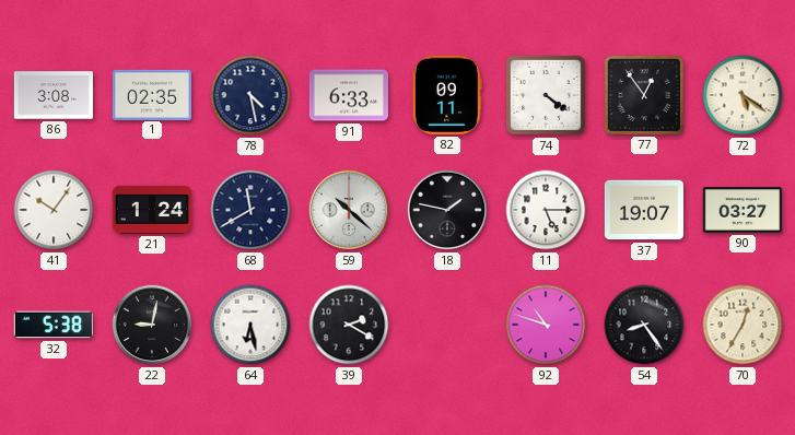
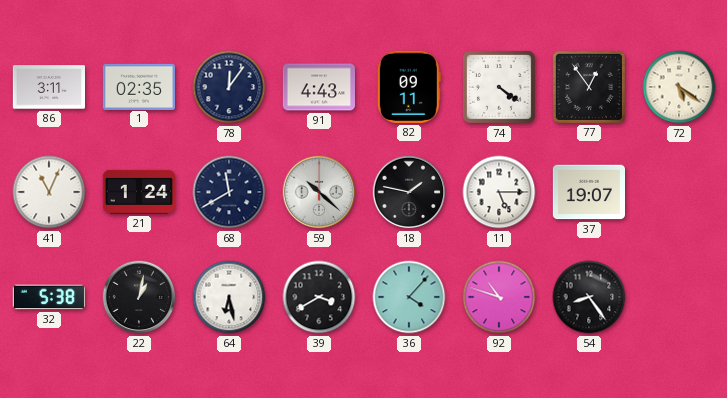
86: 3:08 -> 3:11 (48, 87)
78: 4:28 -> 12:06 (229, 87)
91: 6:33 -> 4:43 (318, 87)
41: 10:06 -> 11:04 (49, 192)
90: 03:27 -> none (741, 210)
22: 9:02 -> 1:02 (139, 297)
39: 2:20 -> 3:40 (319, 297)
36: none -> 4:07 (409, 297)
70: 12:35 -> none (743, 325)
